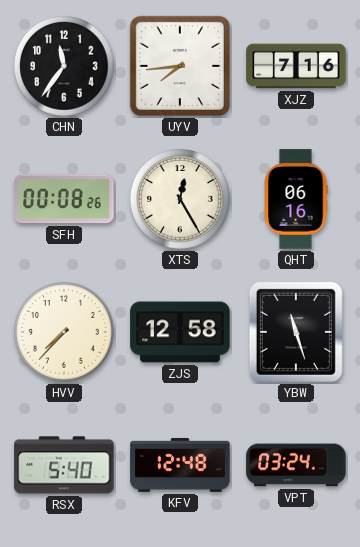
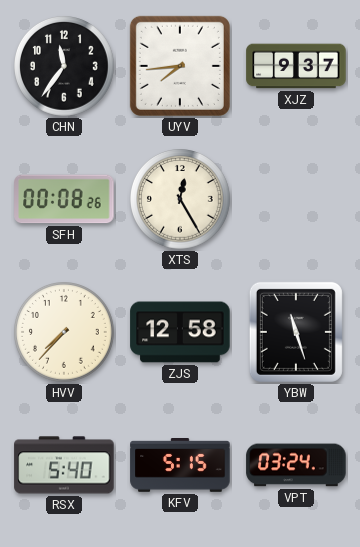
XJZ: 7:16 -> 9:37 (296, 66)
QHT: 06:16 -> none (296, 199)
KFV: 12:48 -> 5:15 (180, 466)
